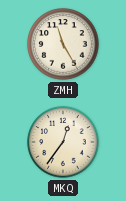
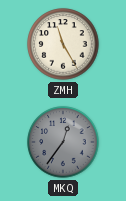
MKQ dial: cream -> grey (63, 142)
